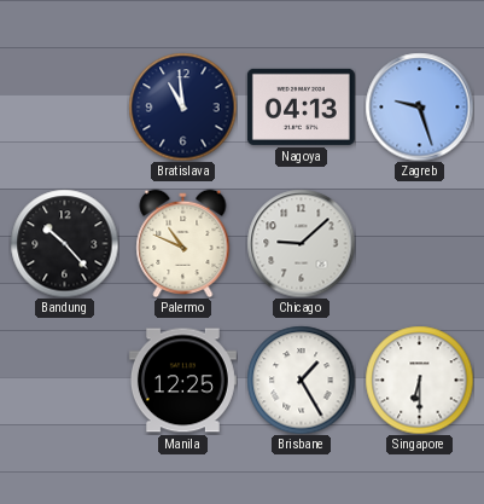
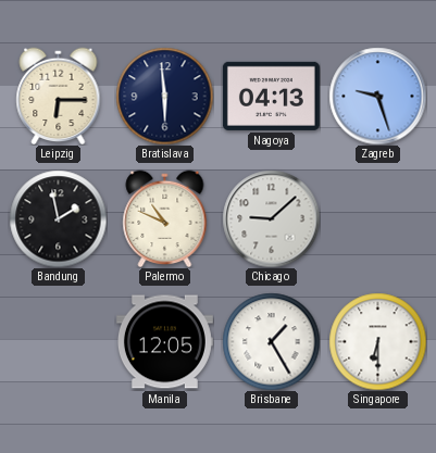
Leipzig: none -> 6:15 (59, 96)
Bratislava: 10:59 -> 5:59 (164, 96)
Bandung: 10:23 -> 1:58 (58, 218)
Manila: 12:25 -> 12:05 (164, 342)
